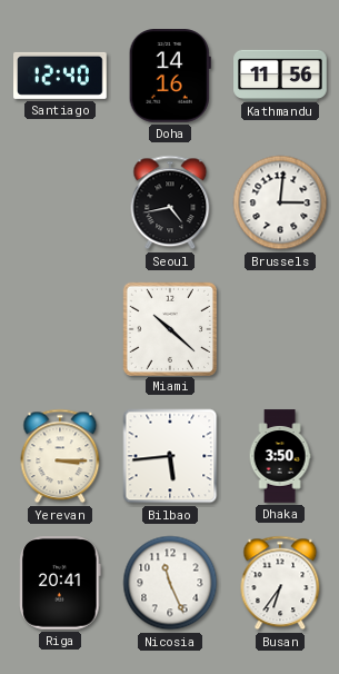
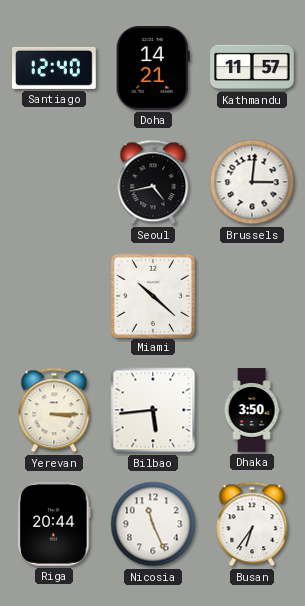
Doha: 14:16 -> 14:21 (153, 69)
Kathmandu: 11:56 -> 11:57 (252, 67)
Riga: 20:41 -> 20:44 (54, 525)
